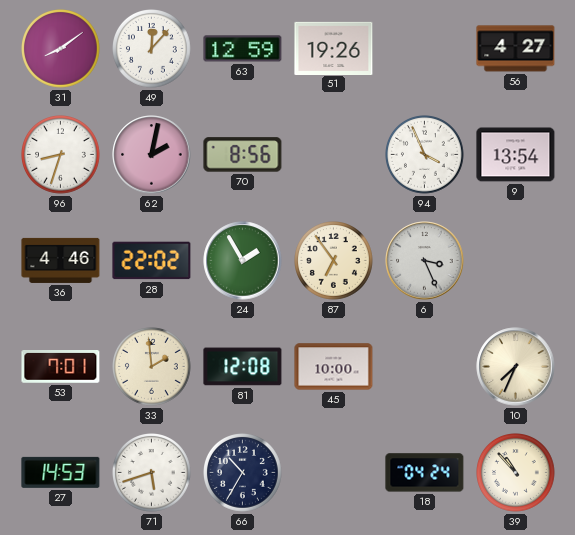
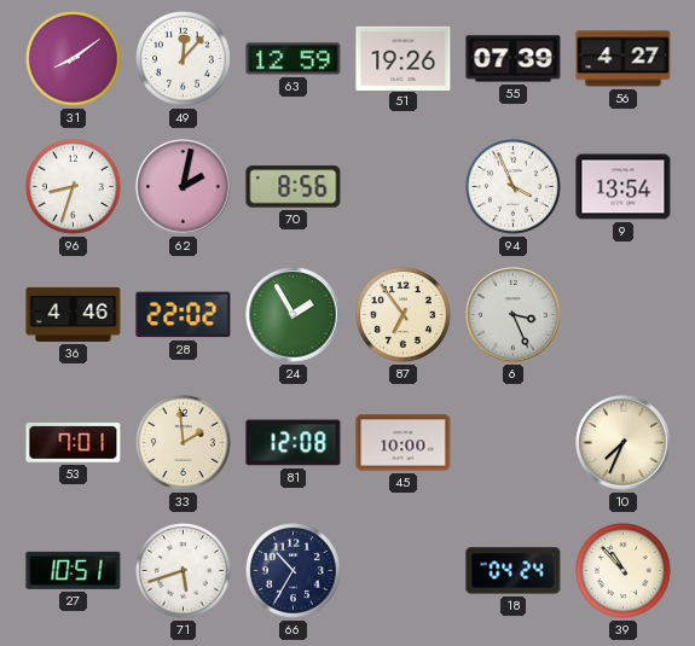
55: none -> 07:39 (514, 59)
27: 14:53 -> 10:51 (74, 570)
